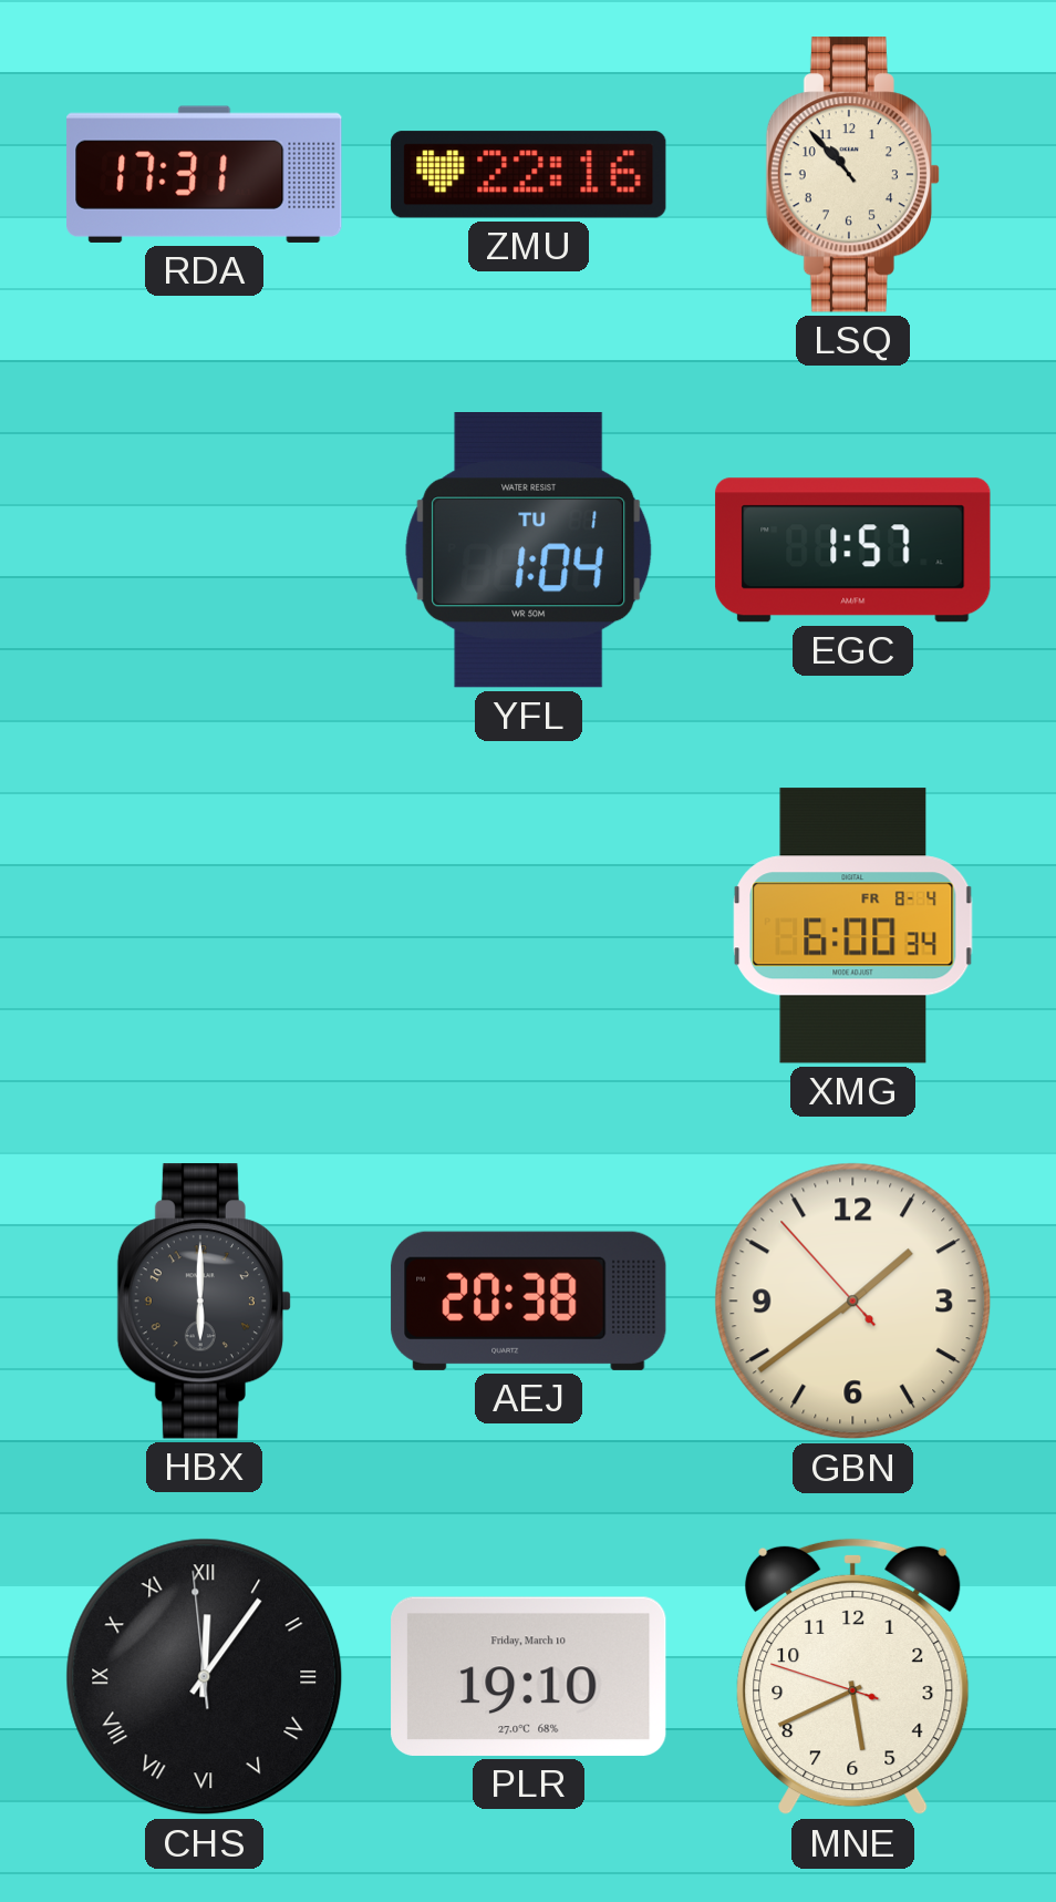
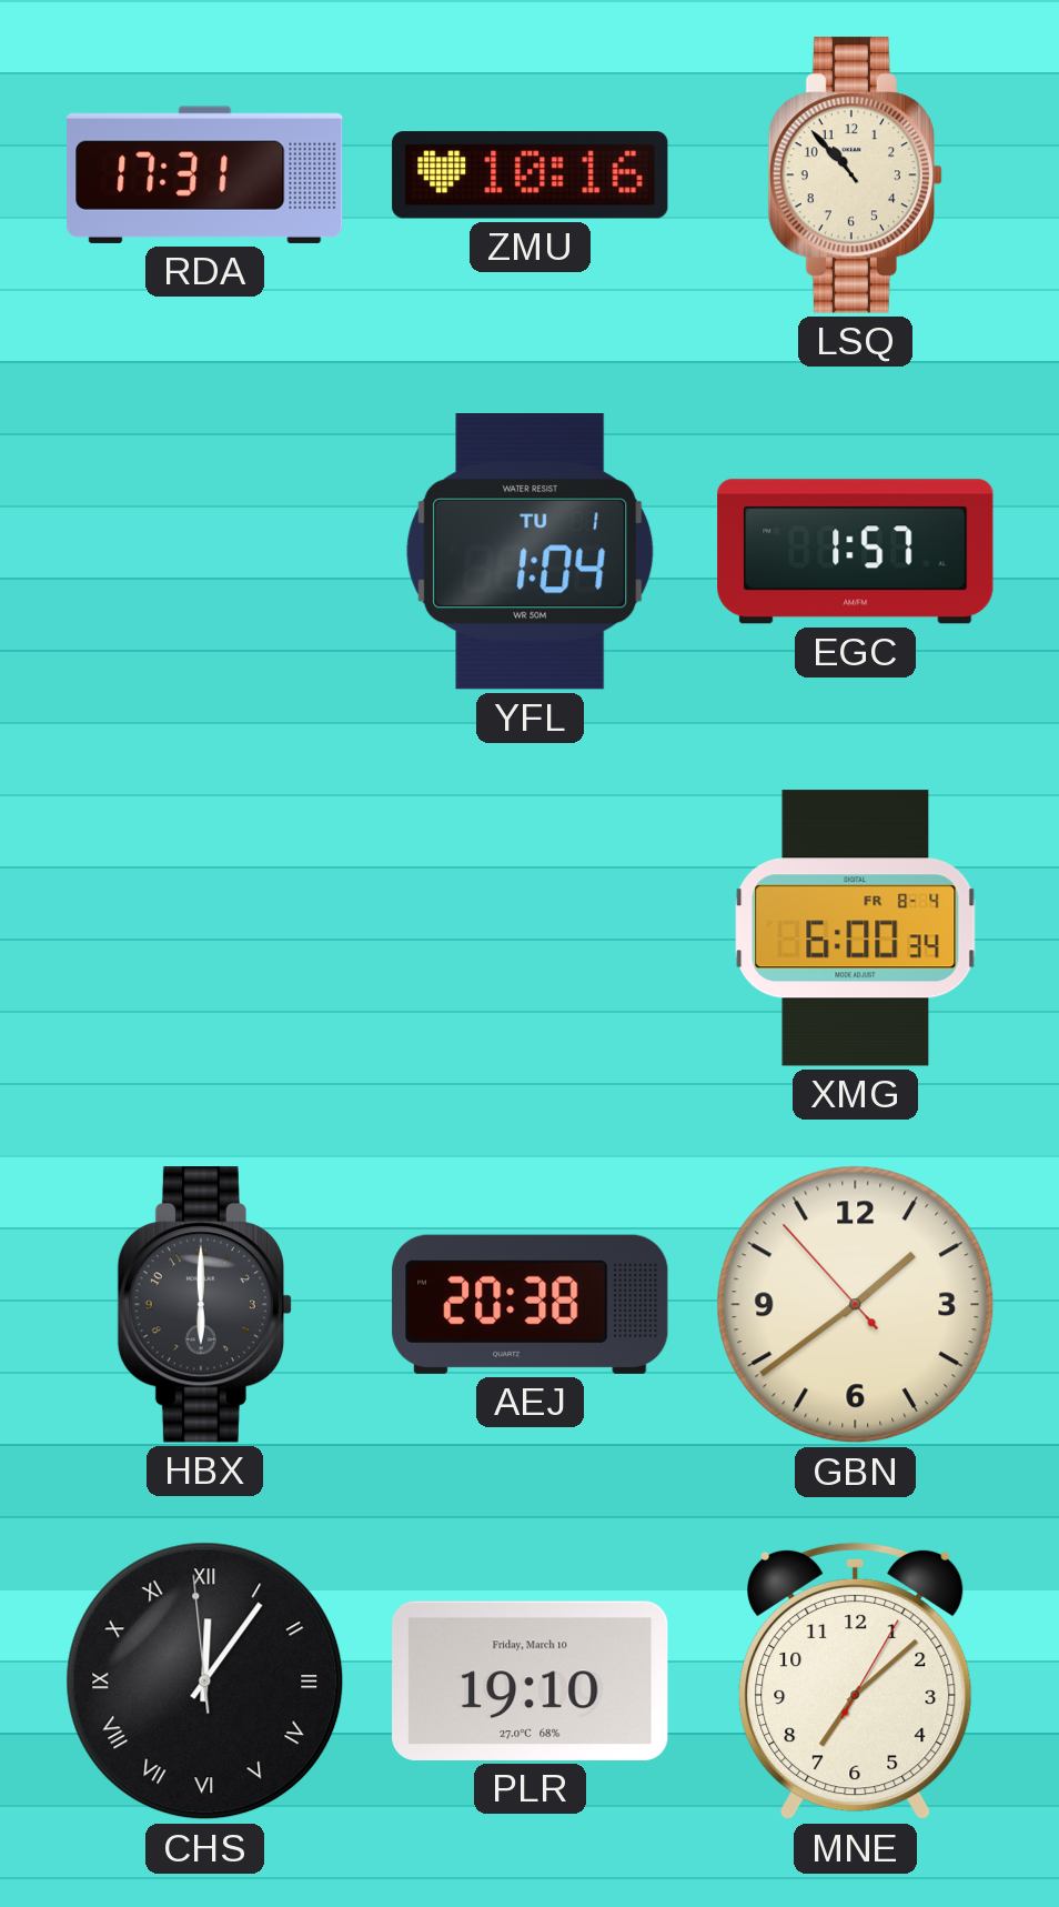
ZMU: 22:16 -> 10:16 (531, 175)
MNE: 5:40 -> 7:08 (856, 1682)
